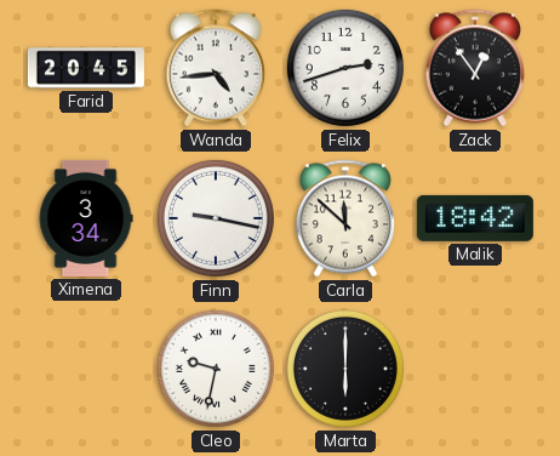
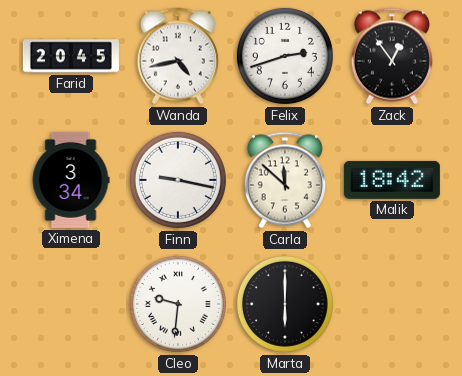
Wanda: 4:44 -> 4:43 (178, 56)
Cleo: 9:32 -> 9:31 (178, 304)
